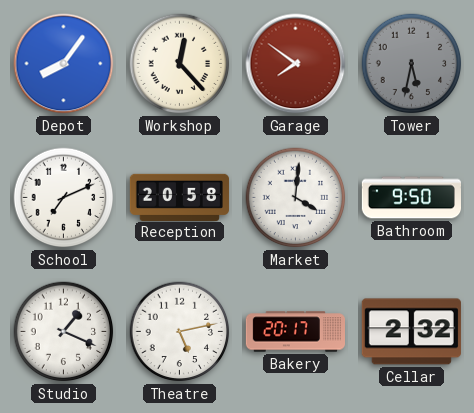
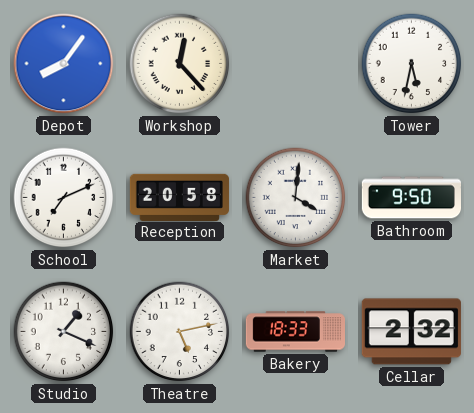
Garage: 7:51 -> none (296, 64)
Tower dial: grey -> white (412, 64)
Bakery: 20:17 -> 18:33 (295, 332)
